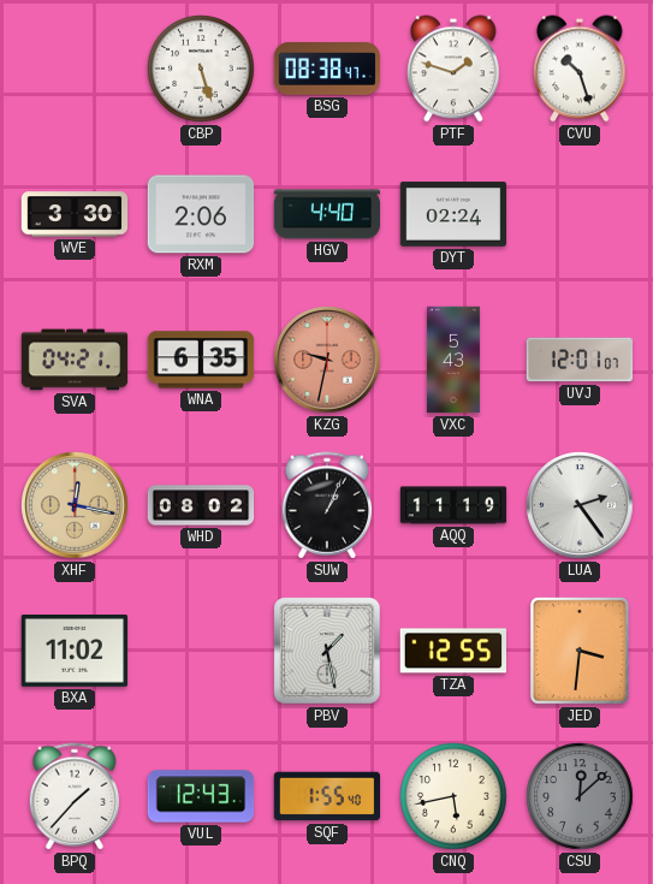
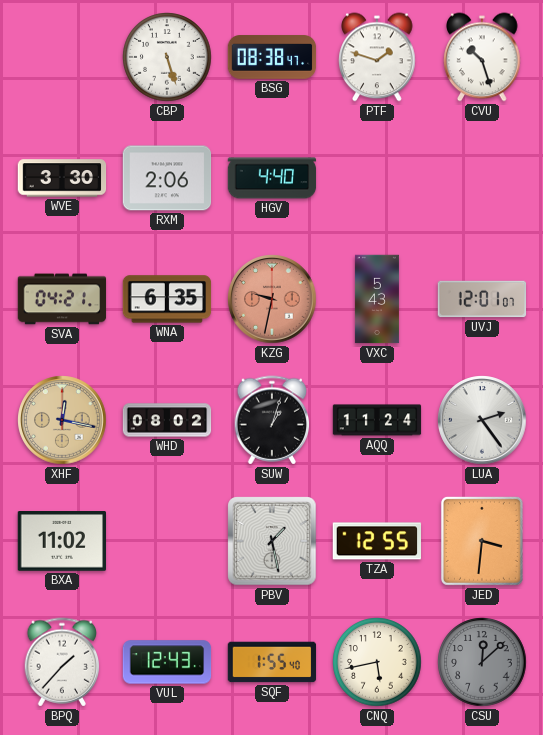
DYT: 02:24 -> none (453, 214)
SUW: 1:04 -> 1:03 (272, 420)
AQQ: 11:19 -> 11:24 (377, 420)
